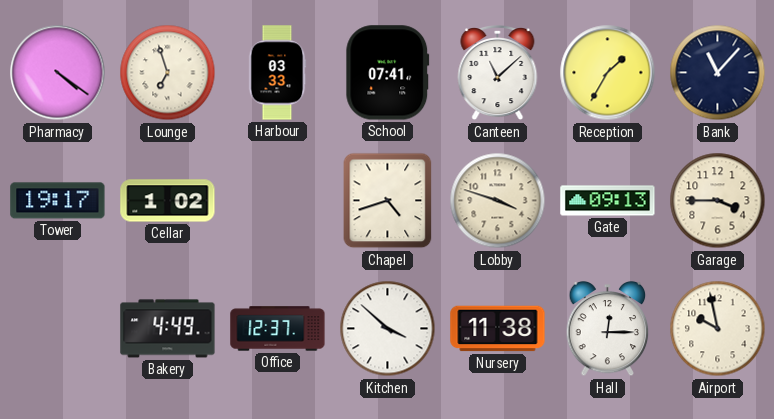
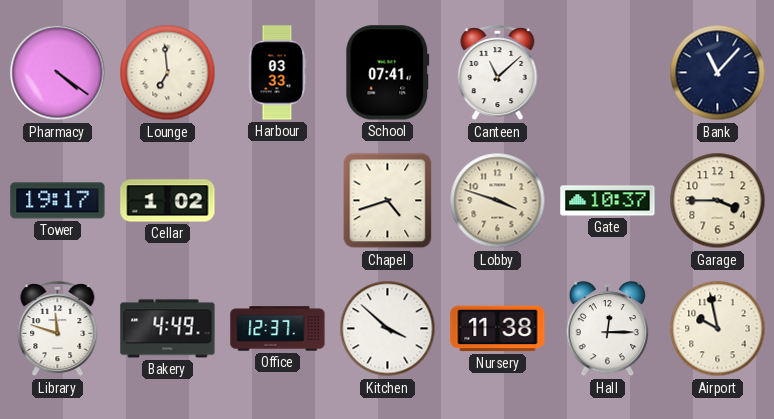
Lounge: 6:57 -> 6:59 (168, 73)
Reception: 1:35 -> none (608, 73)
Gate: 09:13 -> 10:37 (608, 201)
Library: none -> 11:48 (58, 330)
